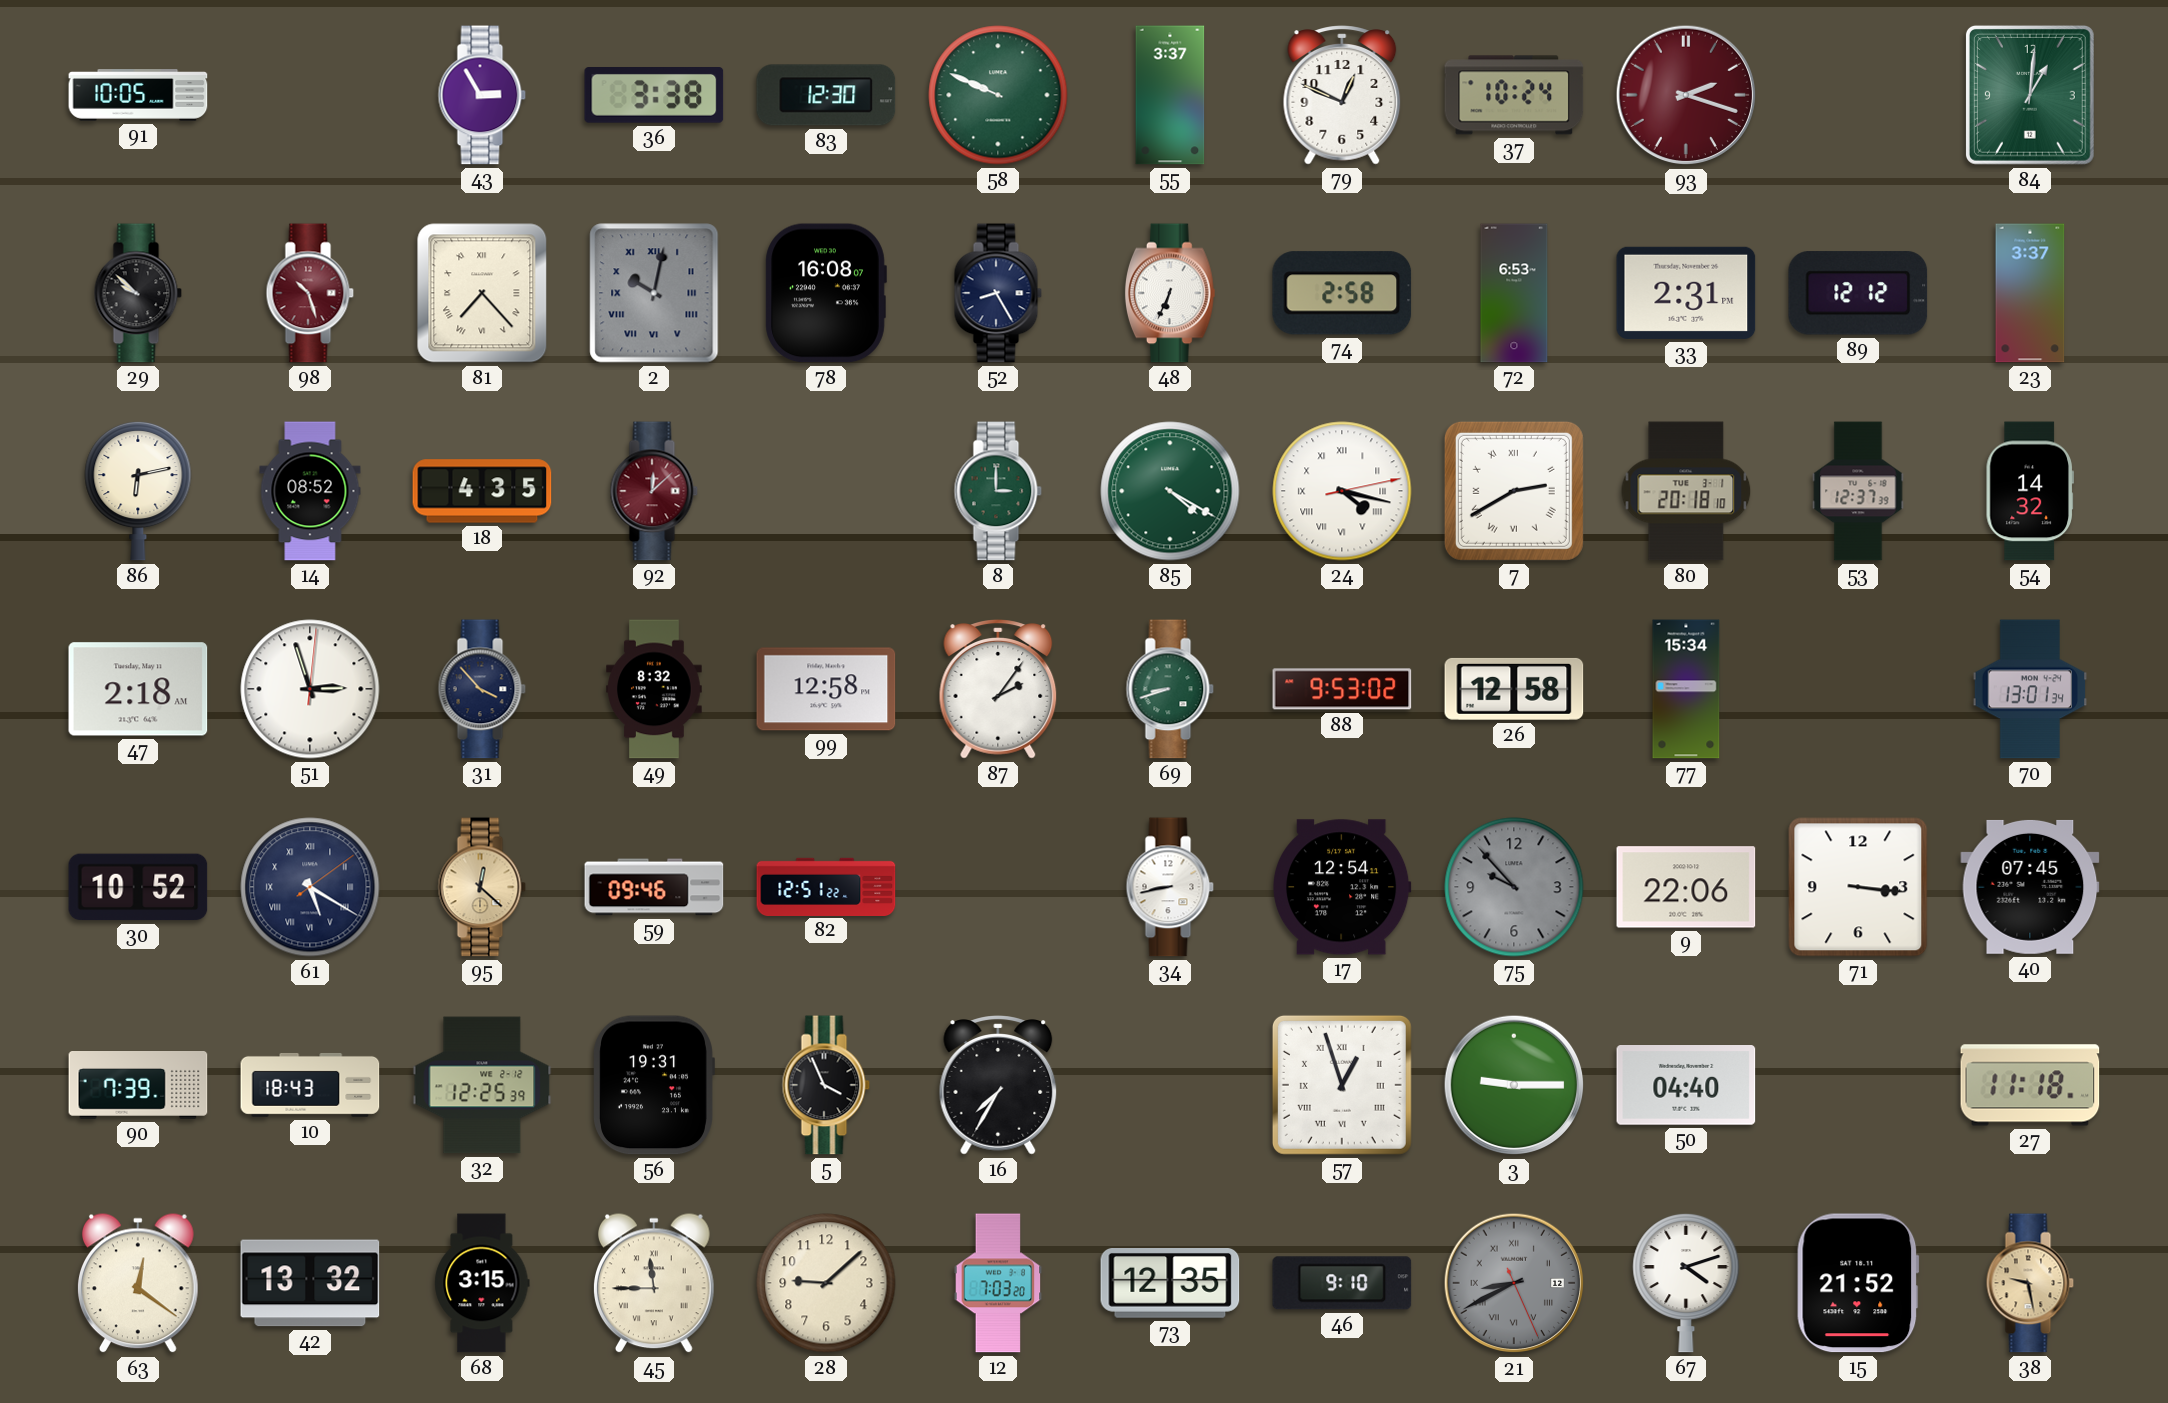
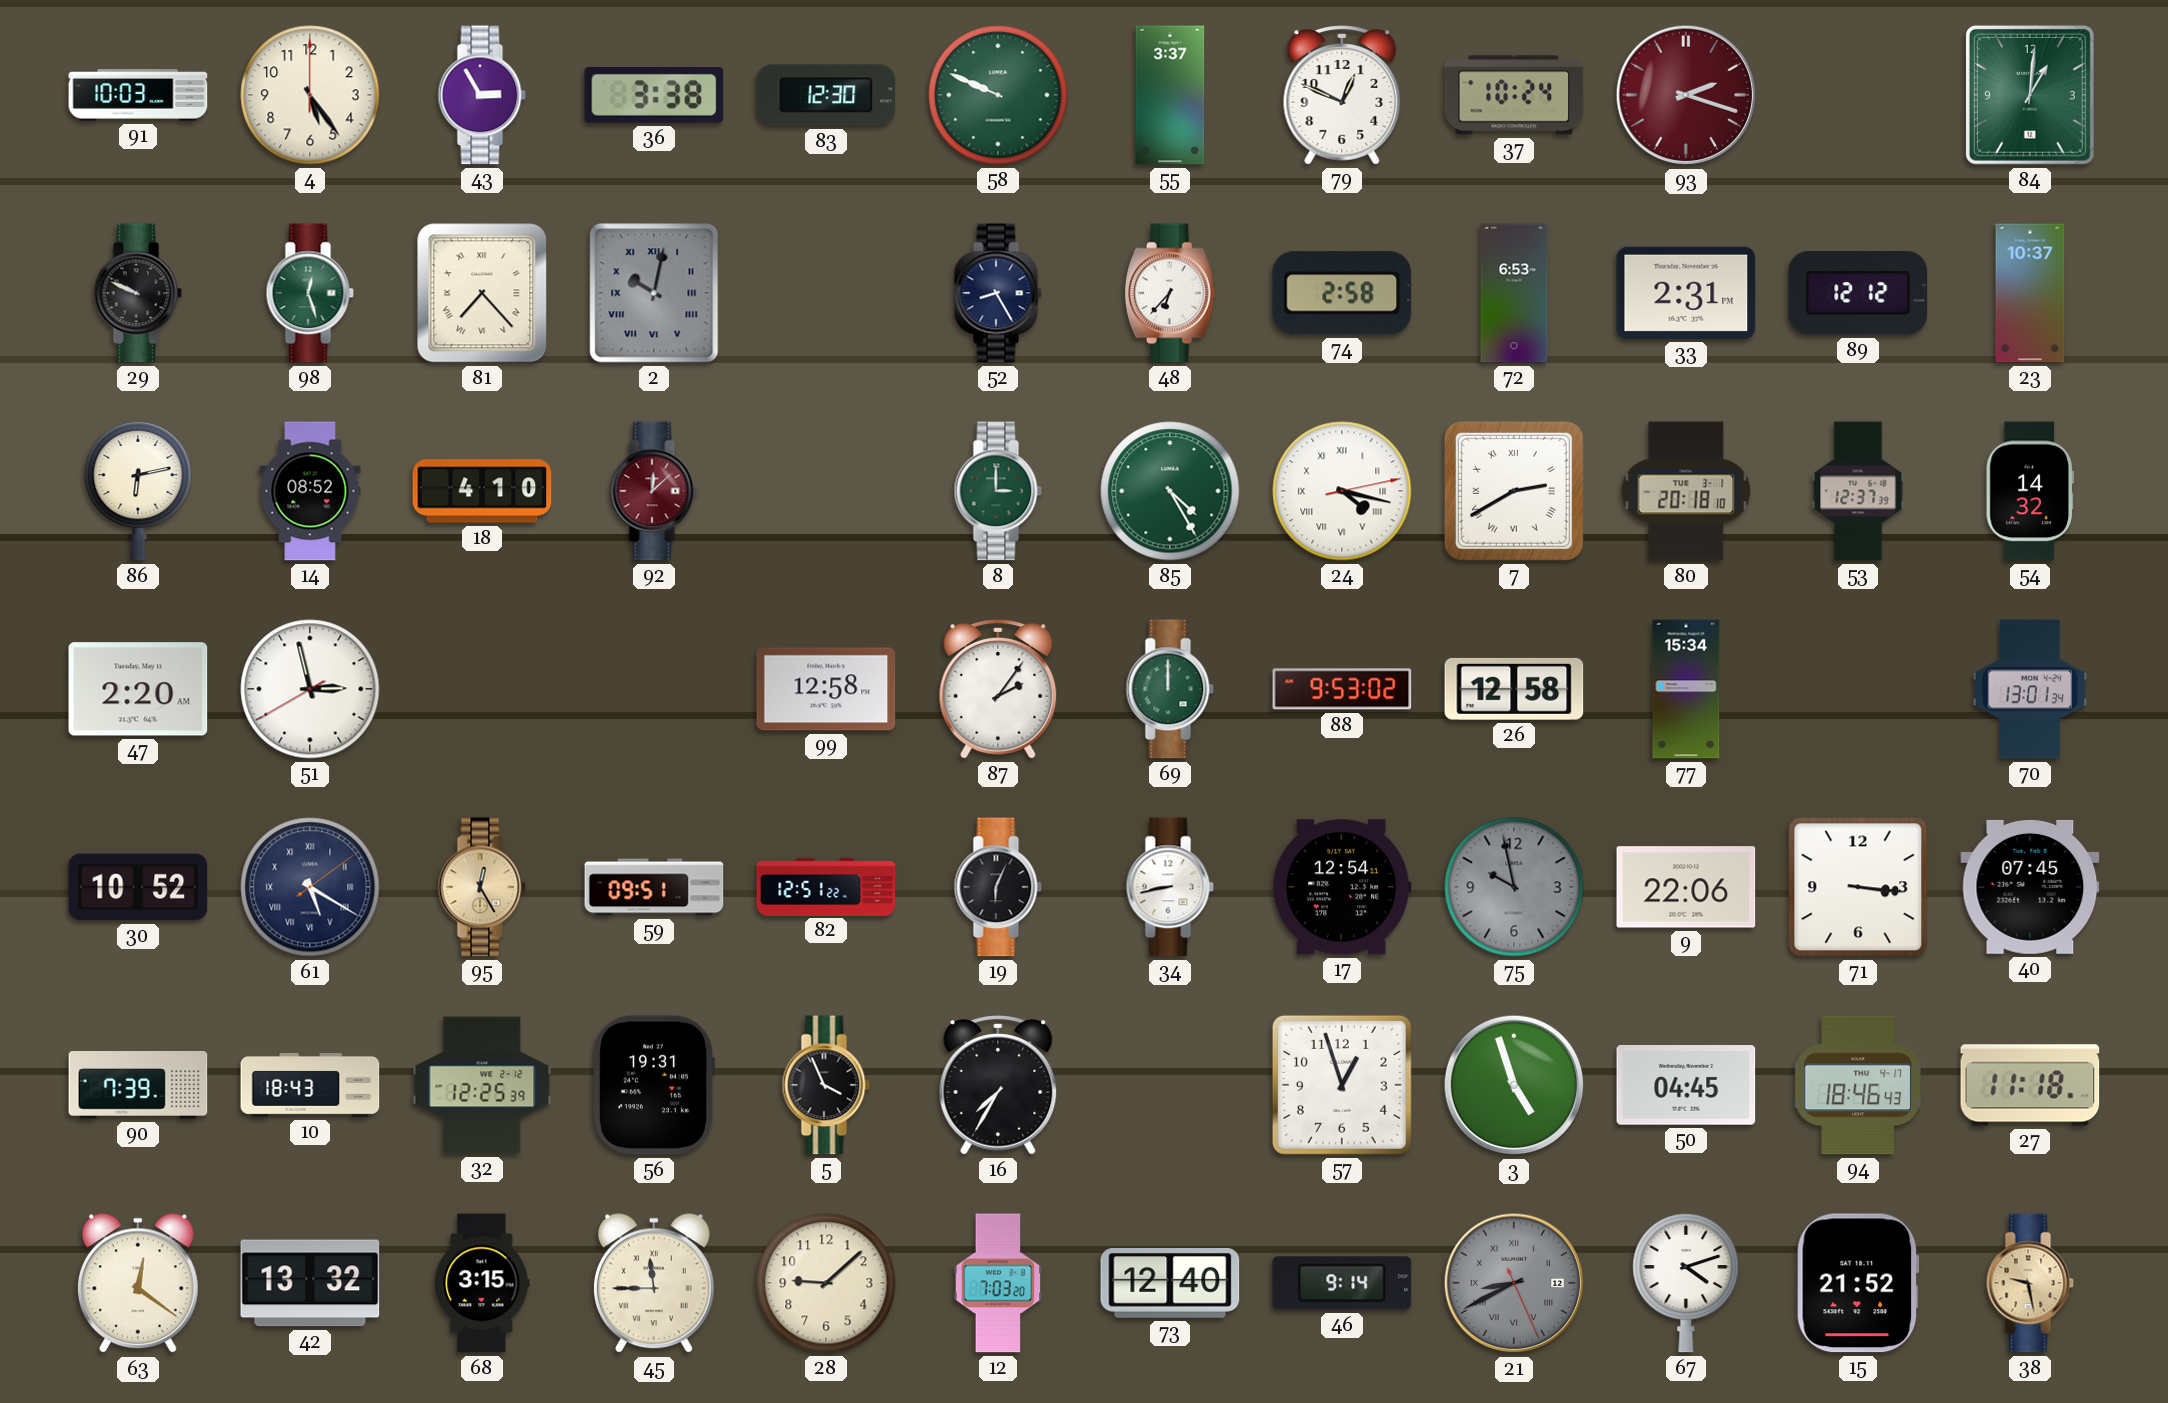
91: 10:05 -> 10:03 (138, 95)
4: none -> 5:24 (310, 95)
29: 9:52 -> 9:49 (138, 293)
98: 10:27 -> 12:27 (310, 293)
98 dial: burgundy -> green (310, 293)
78: 16:08 -> none (826, 293)
48: 6:34 -> 6:37 (1170, 293)
23: 3:37 -> 10:37 (2030, 293)
18: 4:35 -> 4:10 (482, 491)
85: 4:20 -> 4:25 (1170, 491)
47: 2:18 -> 2:20 (138, 689)
51: 2:57:01 -> 2:57:40 (310, 689)
31: 3:53 -> none (482, 689)
49: 8:32 -> none (654, 689)
69: 8:42 -> 12:00 (1170, 689)
95: 12:22 -> 12:25 (482, 887)
59: 09:46 -> 09:51 (654, 887)
19: none -> 6:04 (998, 887)
75: 9:53 -> 9:58 (1514, 887)
57 numerals: Roman -> Arabic (1342, 1085)
3: 9:15 -> 4:57 (1514, 1085)
50: 04:40 -> 04:45 (1686, 1086)
94: none -> 18:46 (1858, 1085)
73: 12:35 -> 12:40 (1170, 1284)
46: 9:10 -> 9:14 (1342, 1283)
